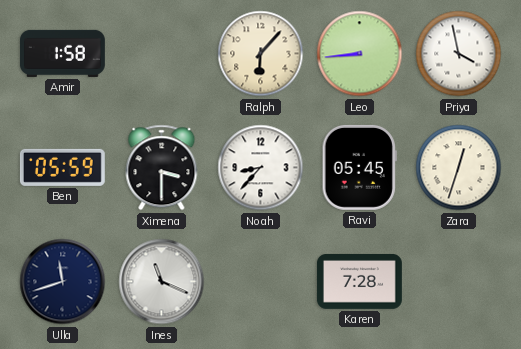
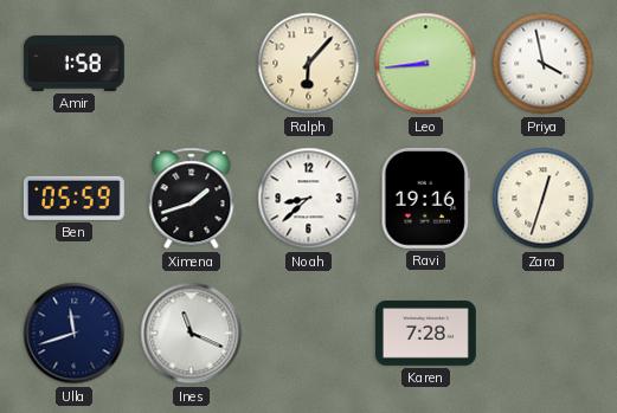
Ximena: 3:30 -> 1:42 (192, 199)
Noah: 8:37 -> 8:38 (309, 199)
Ravi: 05:45 -> 19:16 (425, 198)
